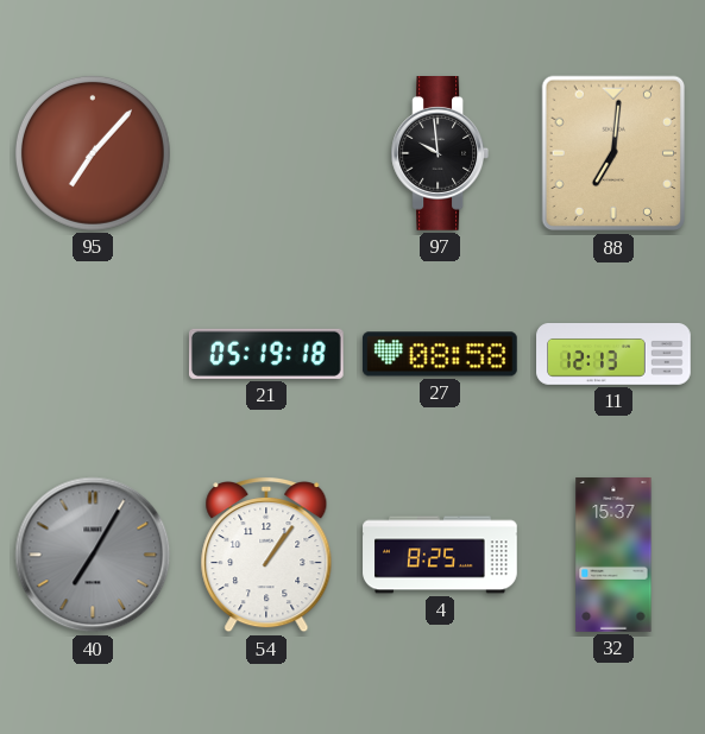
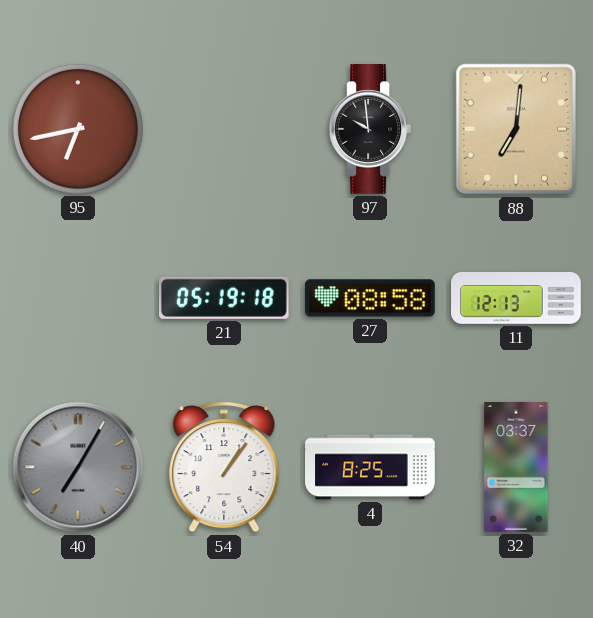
95: 7:07 -> 6:43 (78, 129)
32: 15:37 -> 03:37 (516, 468)
